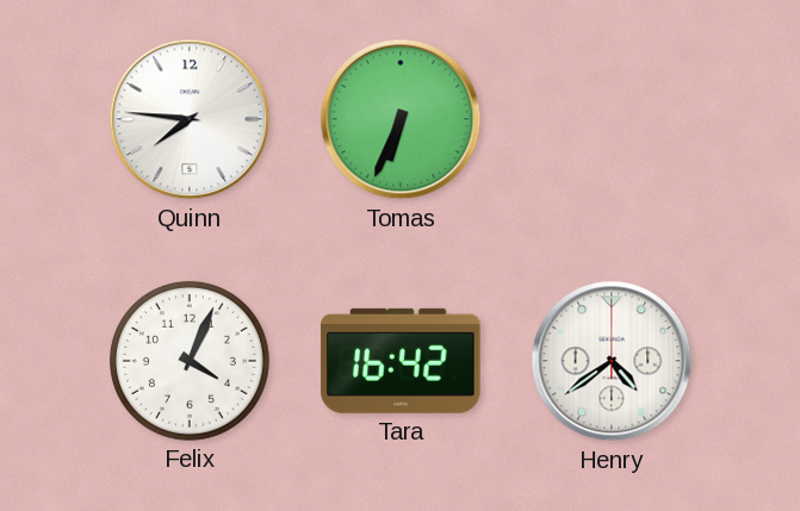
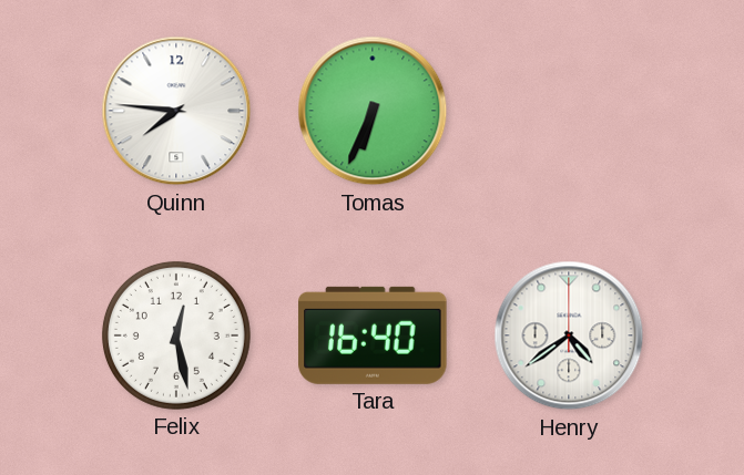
Felix: 4:04 -> 12:28 (176, 335)
Tara: 16:42 -> 16:40 (373, 335)
